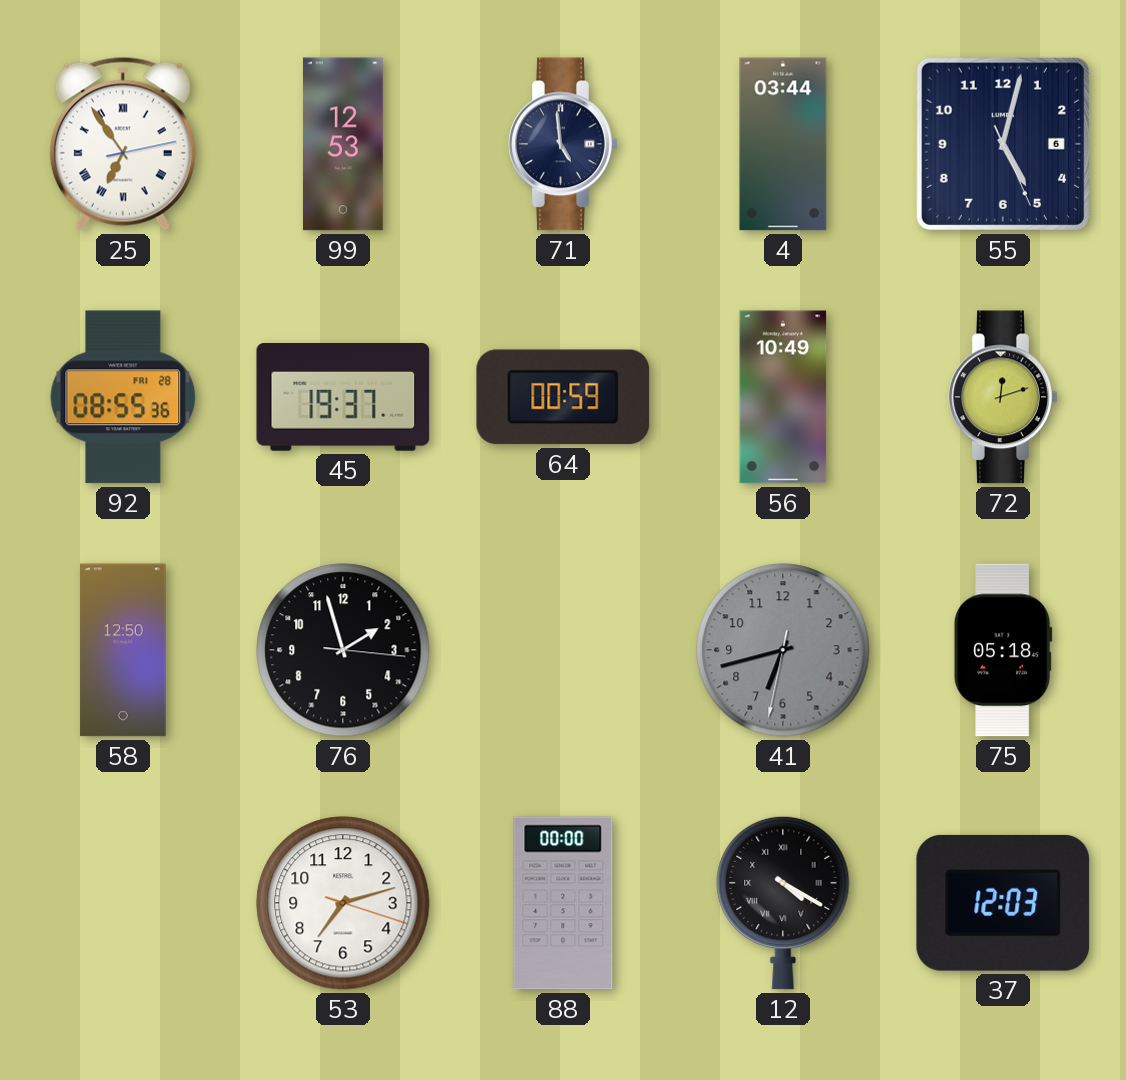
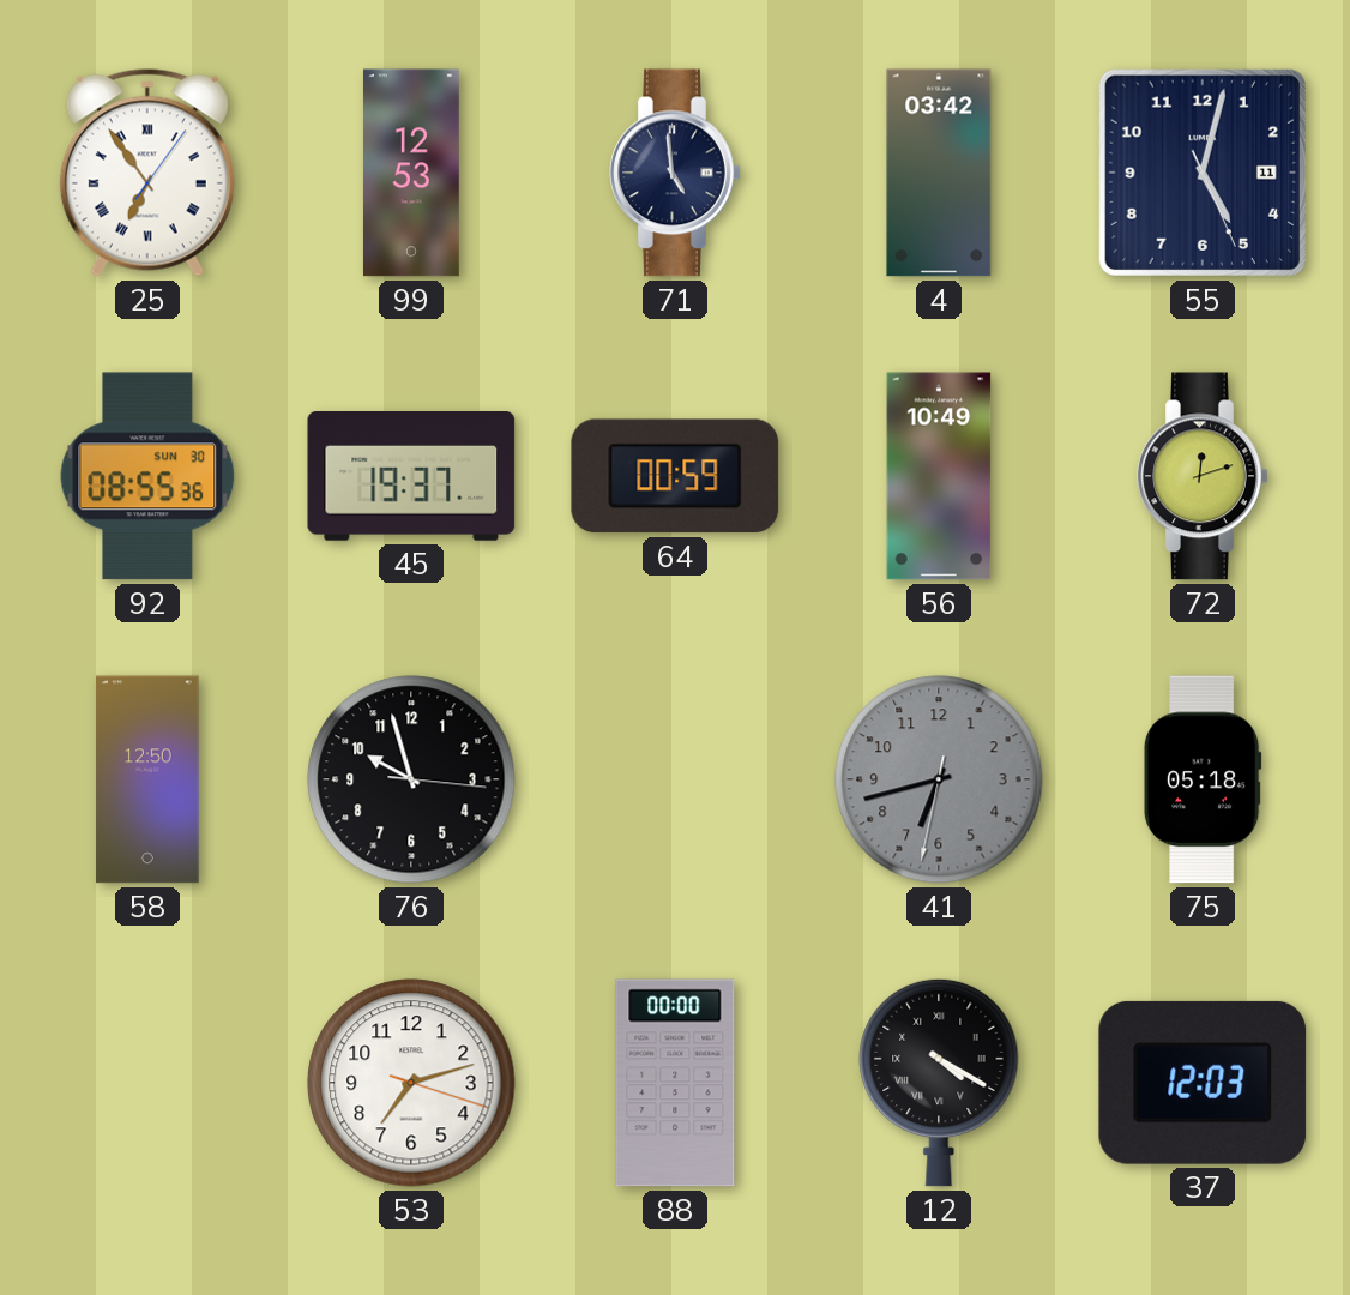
25: 6:54:13 -> 6:54:06 (147, 173)
4: 03:44 -> 03:42 (939, 173)
55 date: 6 -> 11 (1203, 173)
92 date: FRI 28 -> SUN 30 (147, 476)
76: 1:57 -> 9:57 (411, 779)
